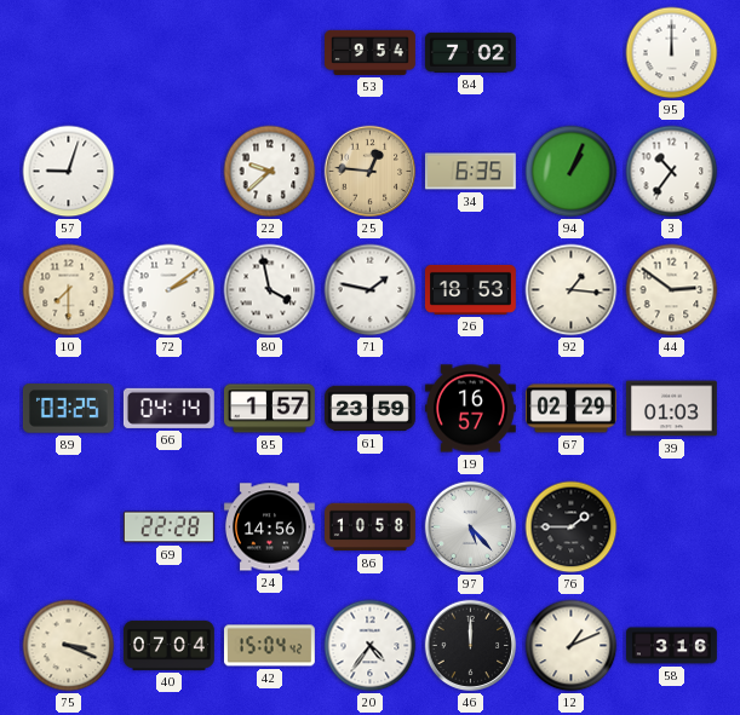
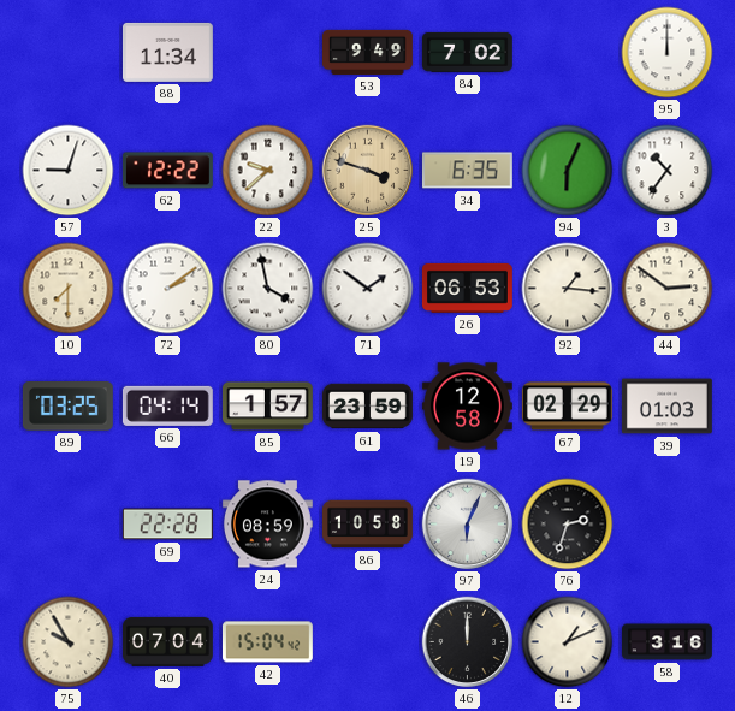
88: none -> 11:34 (167, 52)
53: 9:54 -> 9:49 (368, 52)
62: none -> 12:22 (167, 171)
25: 12:46 -> 3:48 (368, 171)
94: 1:04 -> 6:04 (568, 171)
71: 1:47 -> 1:51 (368, 289)
26: 18:53 -> 06:53 (467, 288)
19: 16:57 -> 12:58 (467, 407)
24: 14:56 -> 08:59 (267, 525)
97: 5:23 -> 6:04 (468, 525)
76: 1:45 -> 2:33 (568, 525)
75: 3:19 -> 9:55 (69, 642)
20: 4:36 -> none (371, 646)
